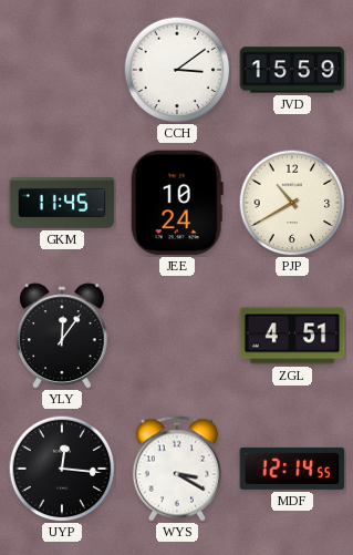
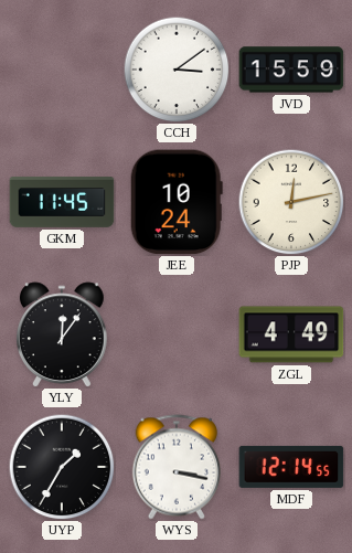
PJP: 10:40 -> 12:13 (291, 202)
ZGL: 4:51 -> 4:49 (291, 334)
UYP: 12:16 -> 1:35 (62, 467)
WYS: 3:20 -> 3:17 (175, 467)
